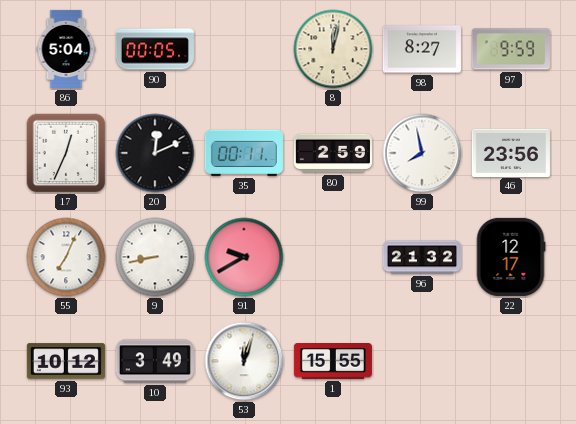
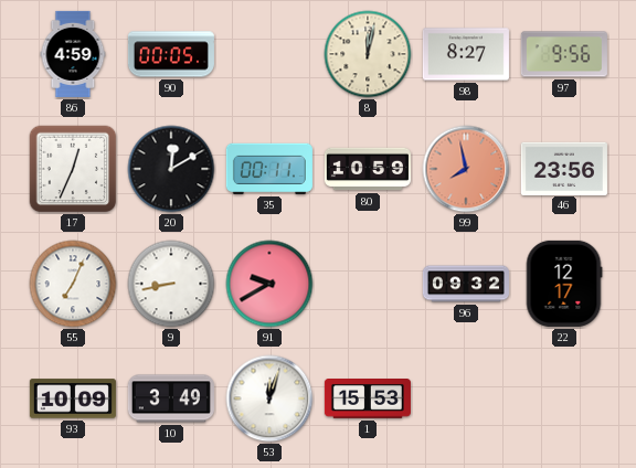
86: 5:04 -> 4:59 (73, 54)
97: 9:59 -> 9:56 (564, 54)
20: 12:11 -> 12:10 (171, 169)
80: 2:59 -> 10:59 (368, 169)
99 dial: white -> salmon (466, 169)
96: 21:32 -> 09:32 (466, 284)
93: 10:12 -> 10:09 (73, 398)
1: 15:55 -> 15:53 (368, 400)
